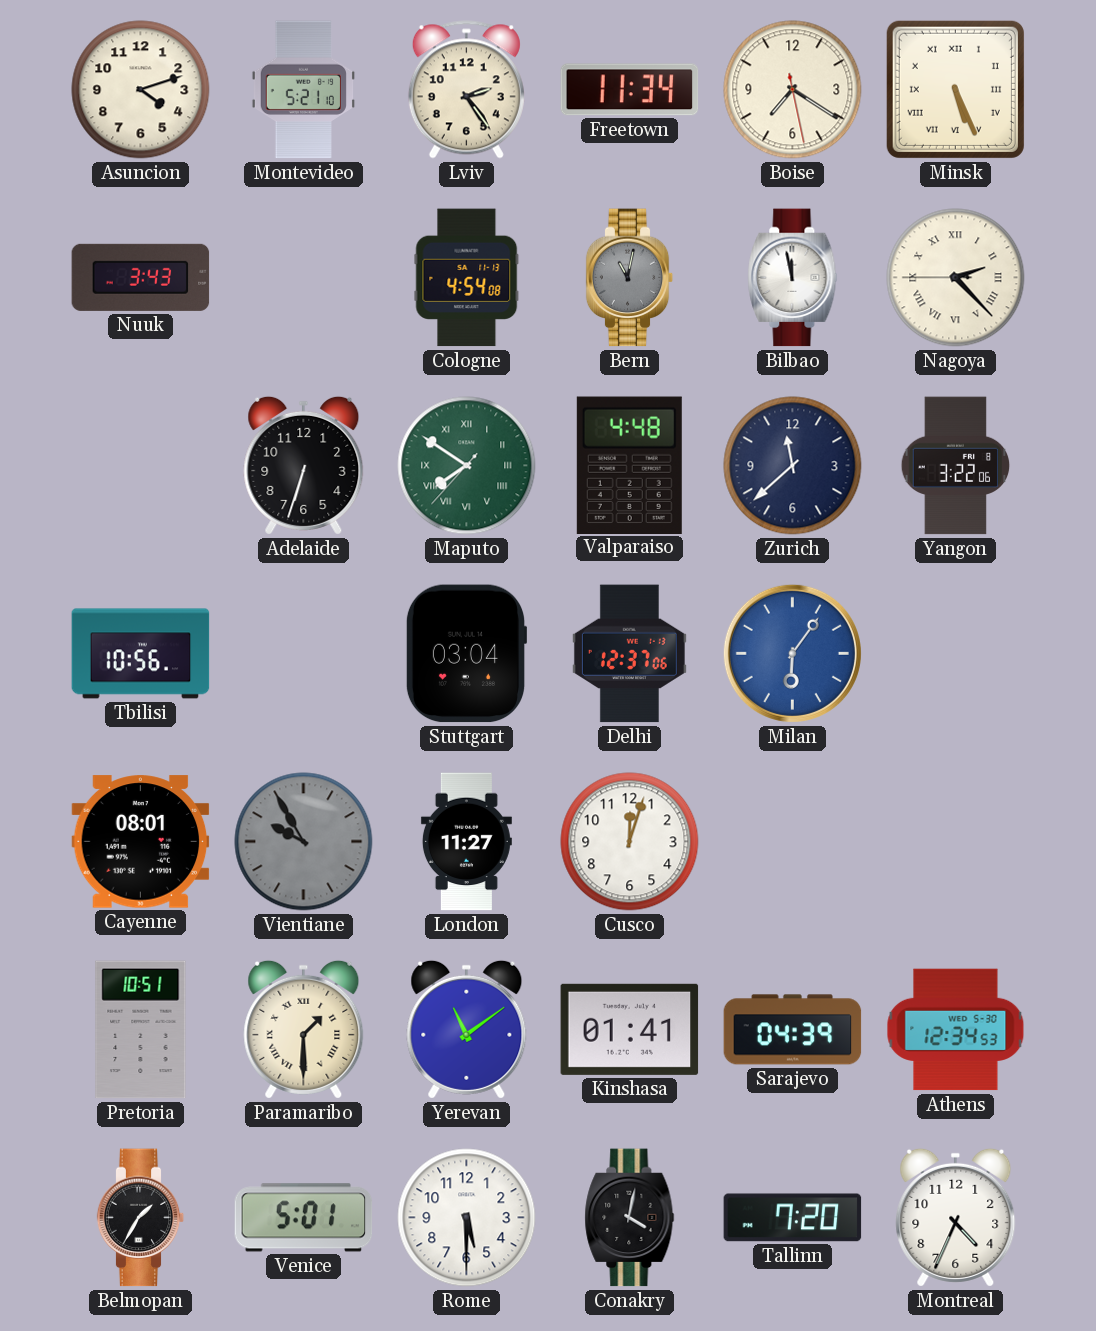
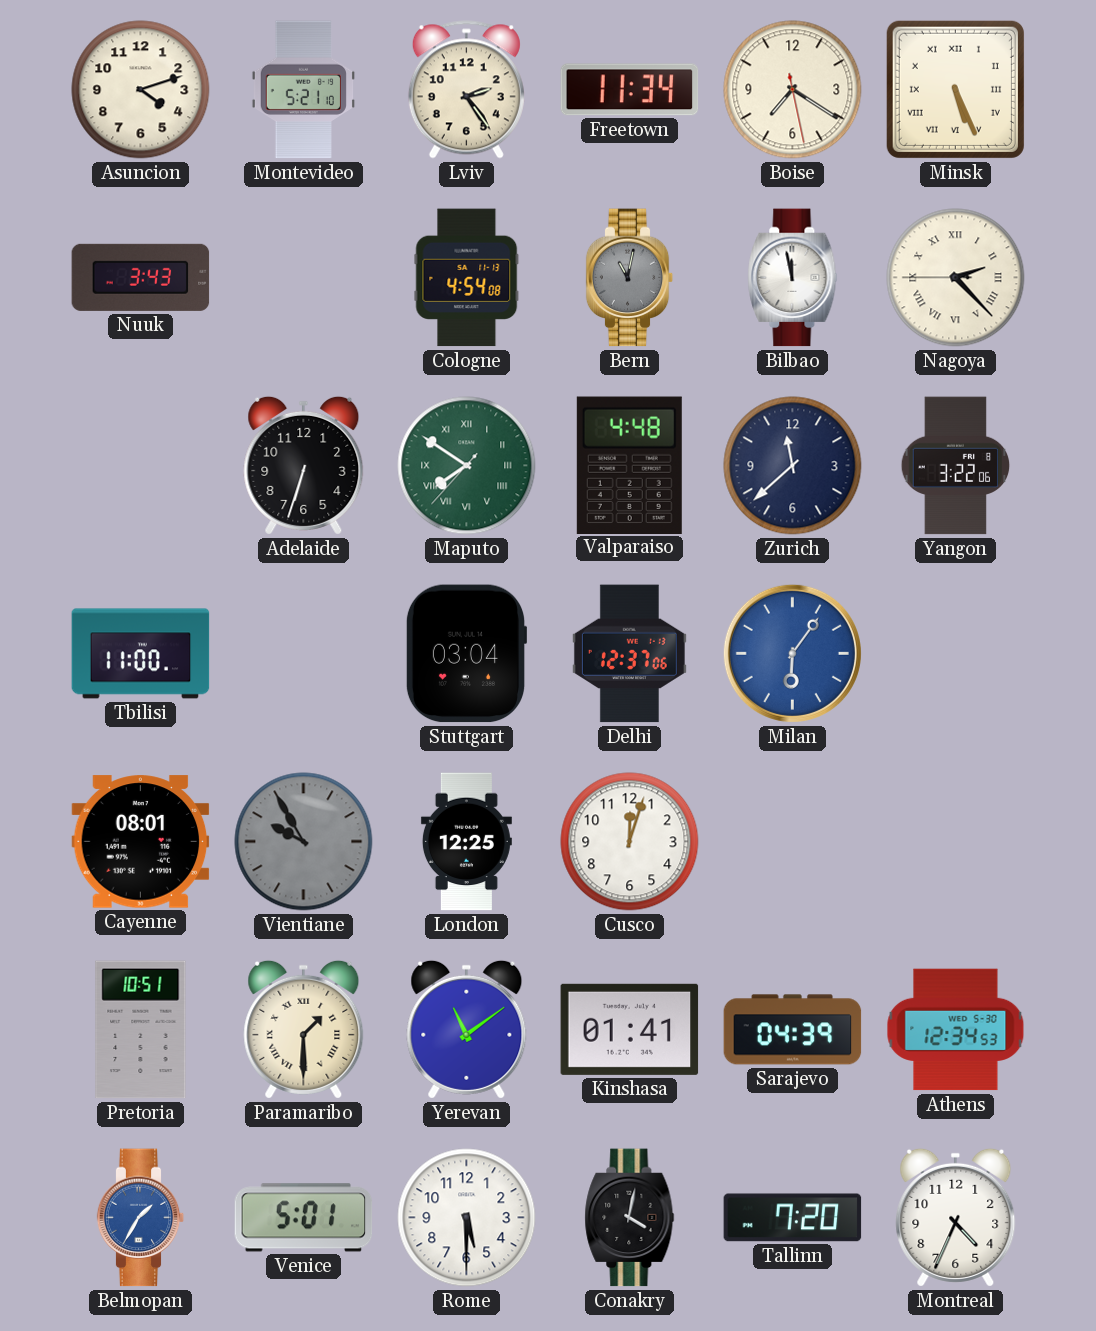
Tbilisi: 10:56 -> 11:00 (141, 654)
London: 11:27 -> 12:25 (466, 842)
Belmopan dial: black -> blue (141, 1218)
